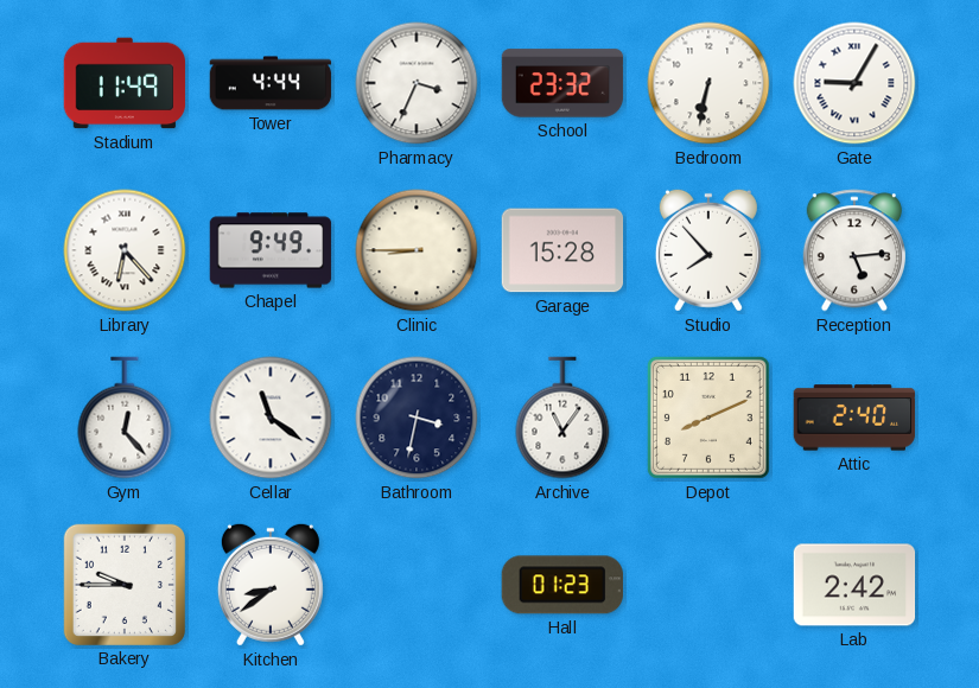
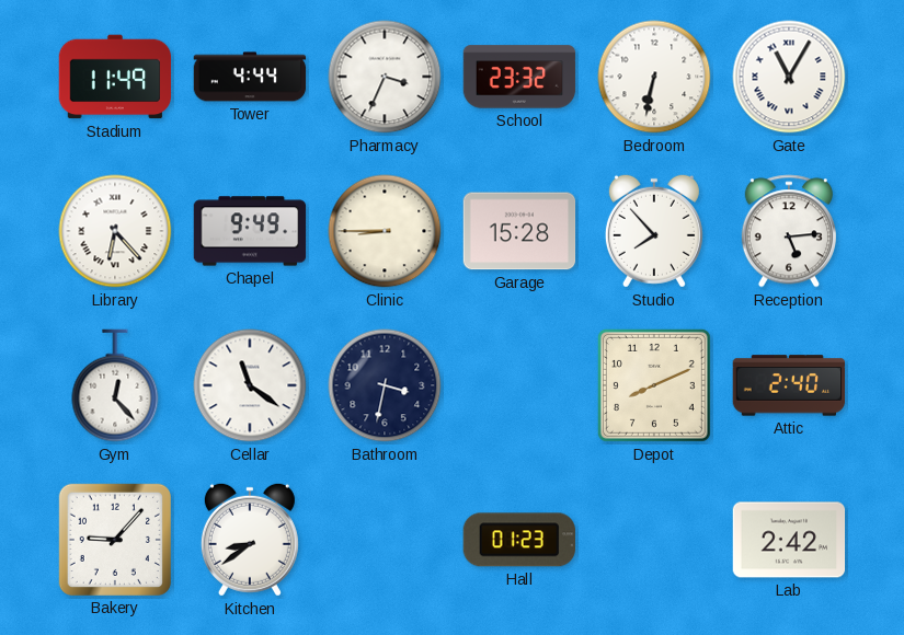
Gate: 9:05 -> 11:05 (789, 77)
Archive: 11:06 -> none (562, 418)
Bakery: 9:45 -> 9:07 (114, 539)
